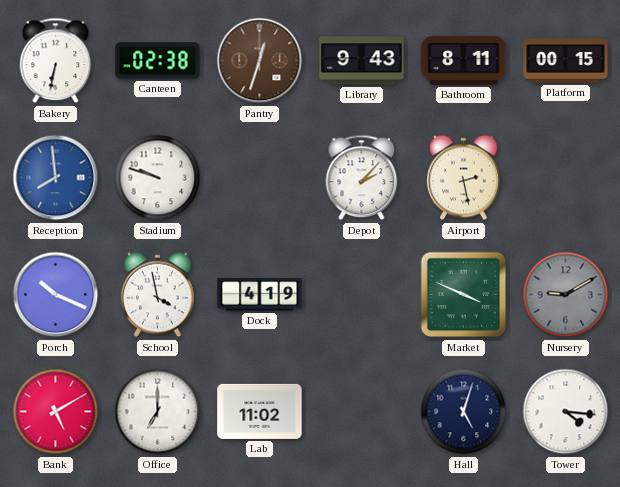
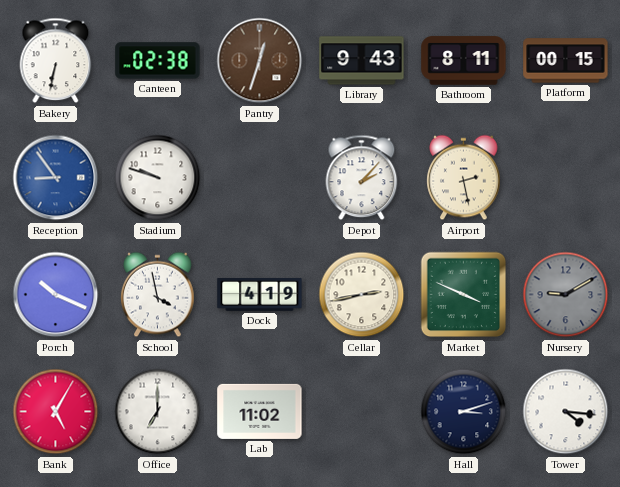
Reception: 7:59 -> 8:54 (56, 178)
Cellar: none -> 2:43 (362, 295)
Bank: 5:10 -> 5:05 (56, 412)
Hall: 5:03 -> 3:12 (464, 412)
